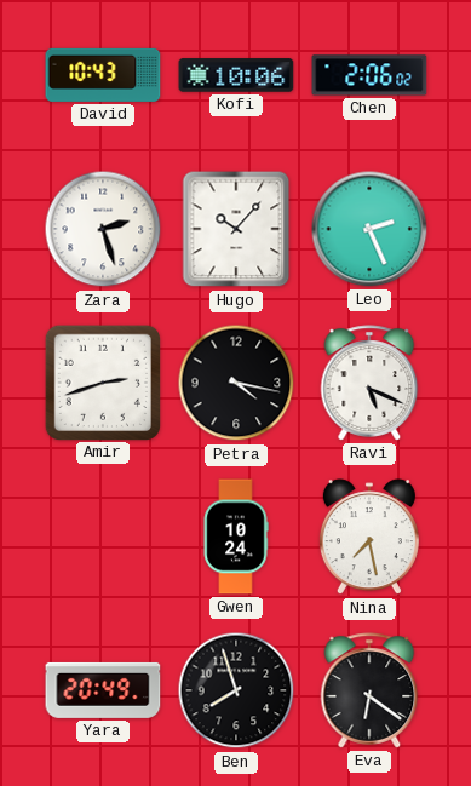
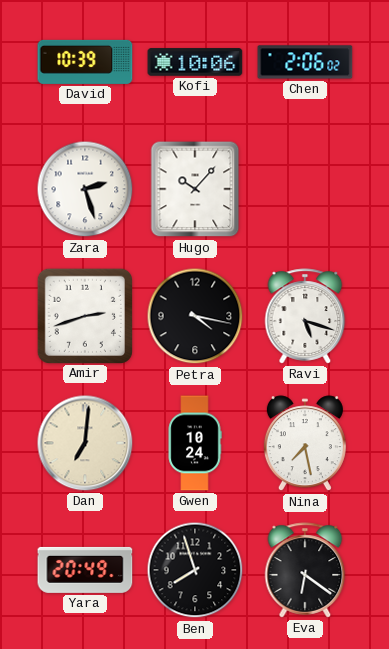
David: 10:43 -> 10:39 (85, 62)
Leo: 2:26 -> none (369, 229)
Ravi: 5:19 -> 5:18 (305, 316)
Dan: none -> 7:01 (85, 443)
